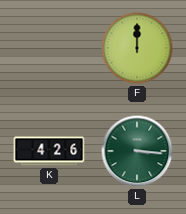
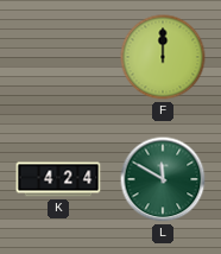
K: 4:26 -> 4:24 (58, 179)
L: 3:16 -> 11:50 (163, 179)
